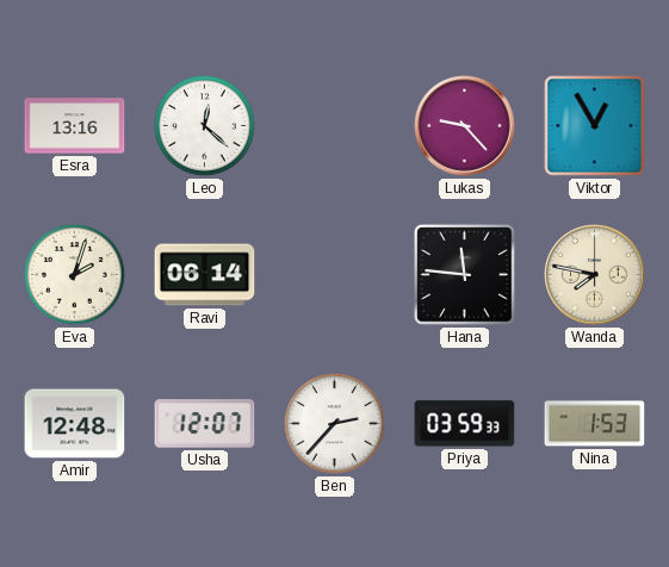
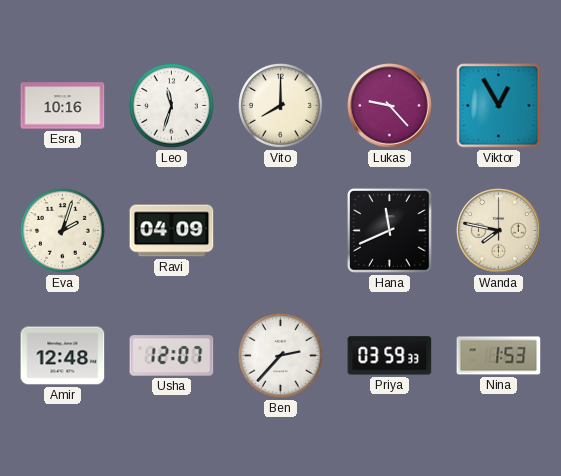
Esra: 13:16 -> 10:16 (63, 106)
Leo: 12:22 -> 11:33 (172, 106)
Vito: none -> 8:00 (281, 106)
Ravi: 06:14 -> 04:09 (172, 231)
Hana: 11:46 -> 11:41 (390, 231)
